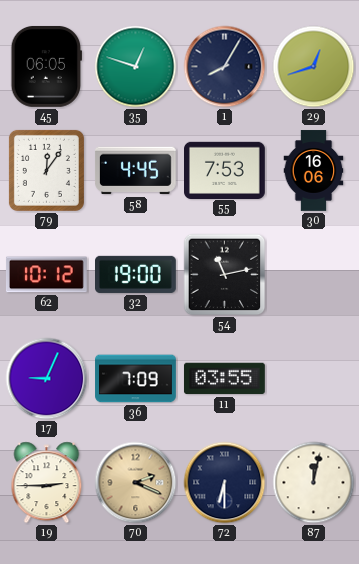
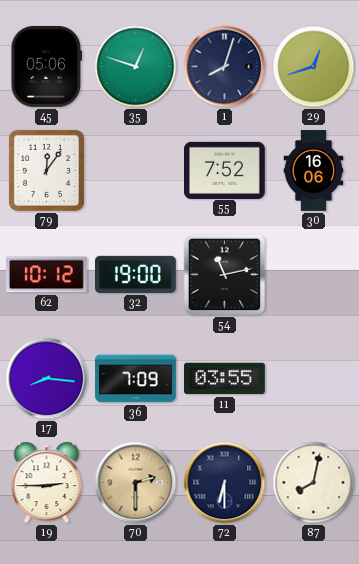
45: 06:05 -> 05:06 (46, 66)
1: 8:05 -> 8:03 (225, 67)
58: 4:45 -> none (135, 171)
55: 7:53 -> 7:52 (225, 170)
17: 9:04 -> 8:16 (47, 379)
70: 2:19 -> 2:30 (136, 483)
87: 12:02 -> 8:02 (314, 483)
